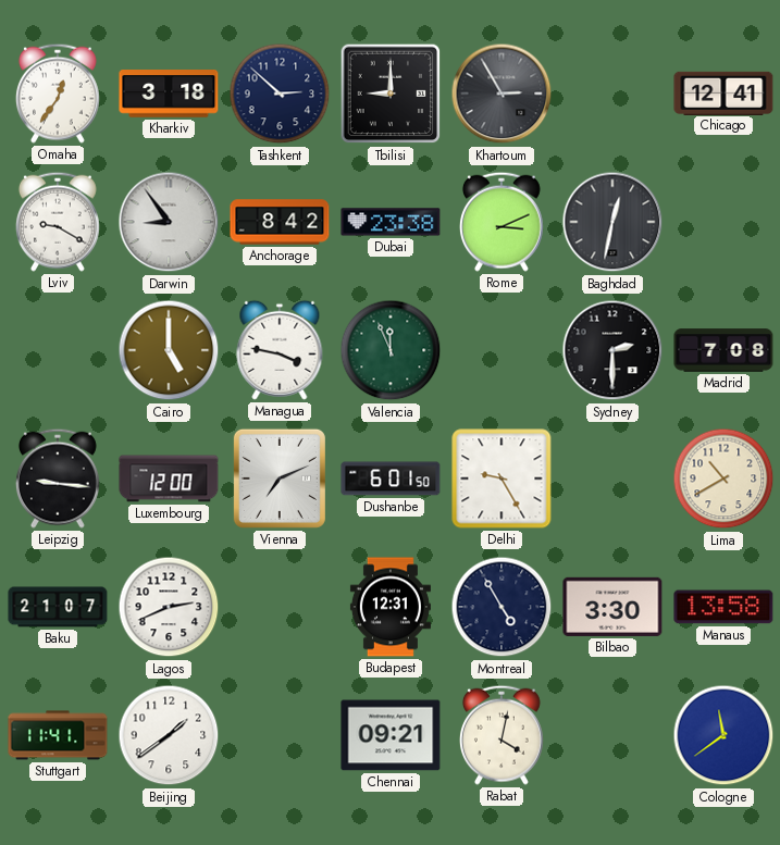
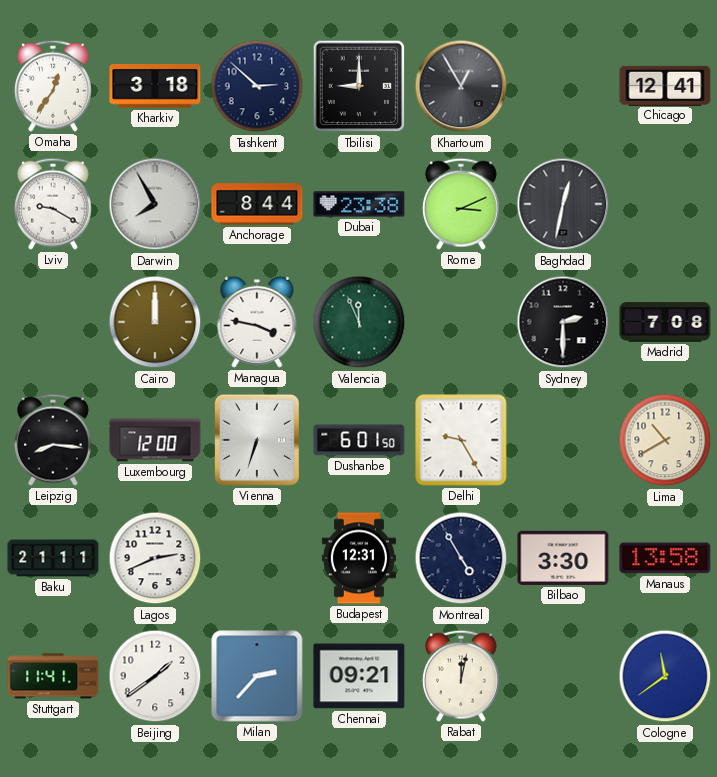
Khartoum: 2:55 -> 12:55 (461, 86)
Darwin: 8:54 -> 7:55 (155, 204)
Anchorage: 8:42 -> 8:44 (257, 204)
Cairo: 5:00 -> 12:00 (155, 322)
Leipzig: 9:16 -> 8:16 (53, 440)
Vienna: 7:11 -> 6:33 (257, 440)
Baku: 21:07 -> 21:11 (53, 558)
Milan: none -> 2:37 (257, 676)
Rabat: 4:02 -> 12:02 (461, 676)
